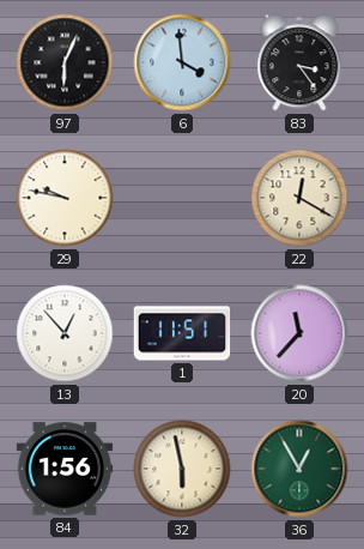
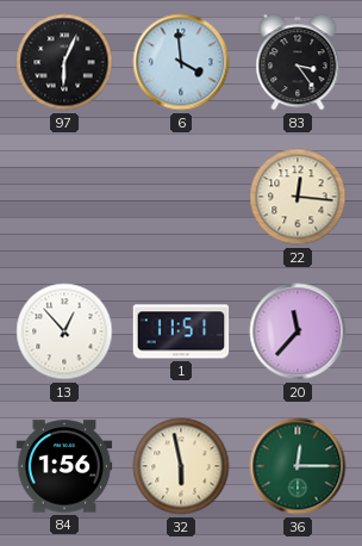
29: 9:47 -> none (65, 198)
22: 12:20 -> 12:16 (298, 197)
36: 12:55 -> 12:15 (298, 466)
